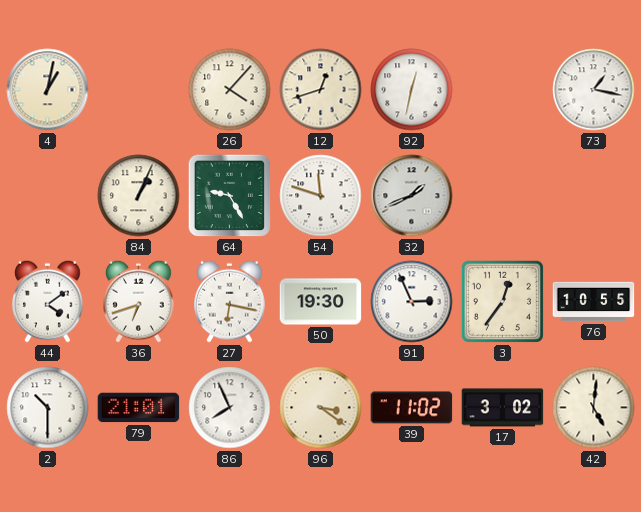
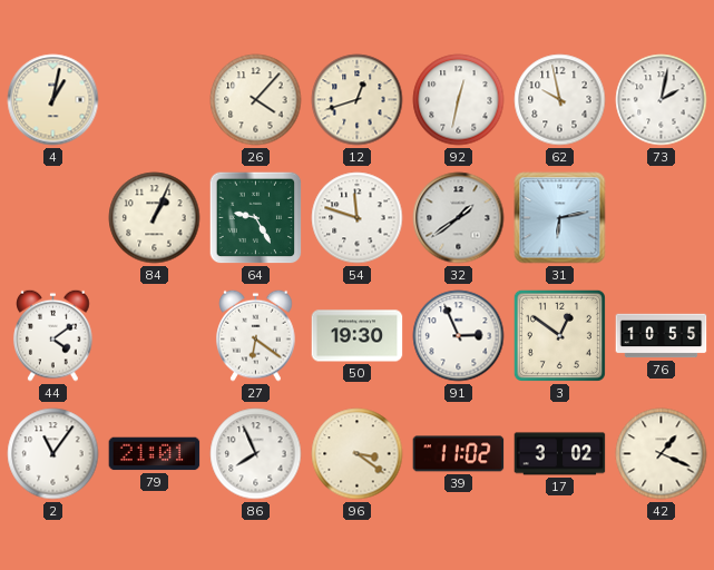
62: none -> 9:58 (560, 100)
73: 1:17 -> 2:02 (662, 100)
32: 1:41 -> 1:39 (459, 218)
31: none -> 6:13 (560, 218)
36: 6:42 -> none (139, 301)
27: 6:17 -> 6:21 (256, 335)
3: 12:36 -> 12:51 (559, 335)
2: 10:30 -> 11:06 (53, 454)
42: 5:01 -> 1:19 (662, 454)
